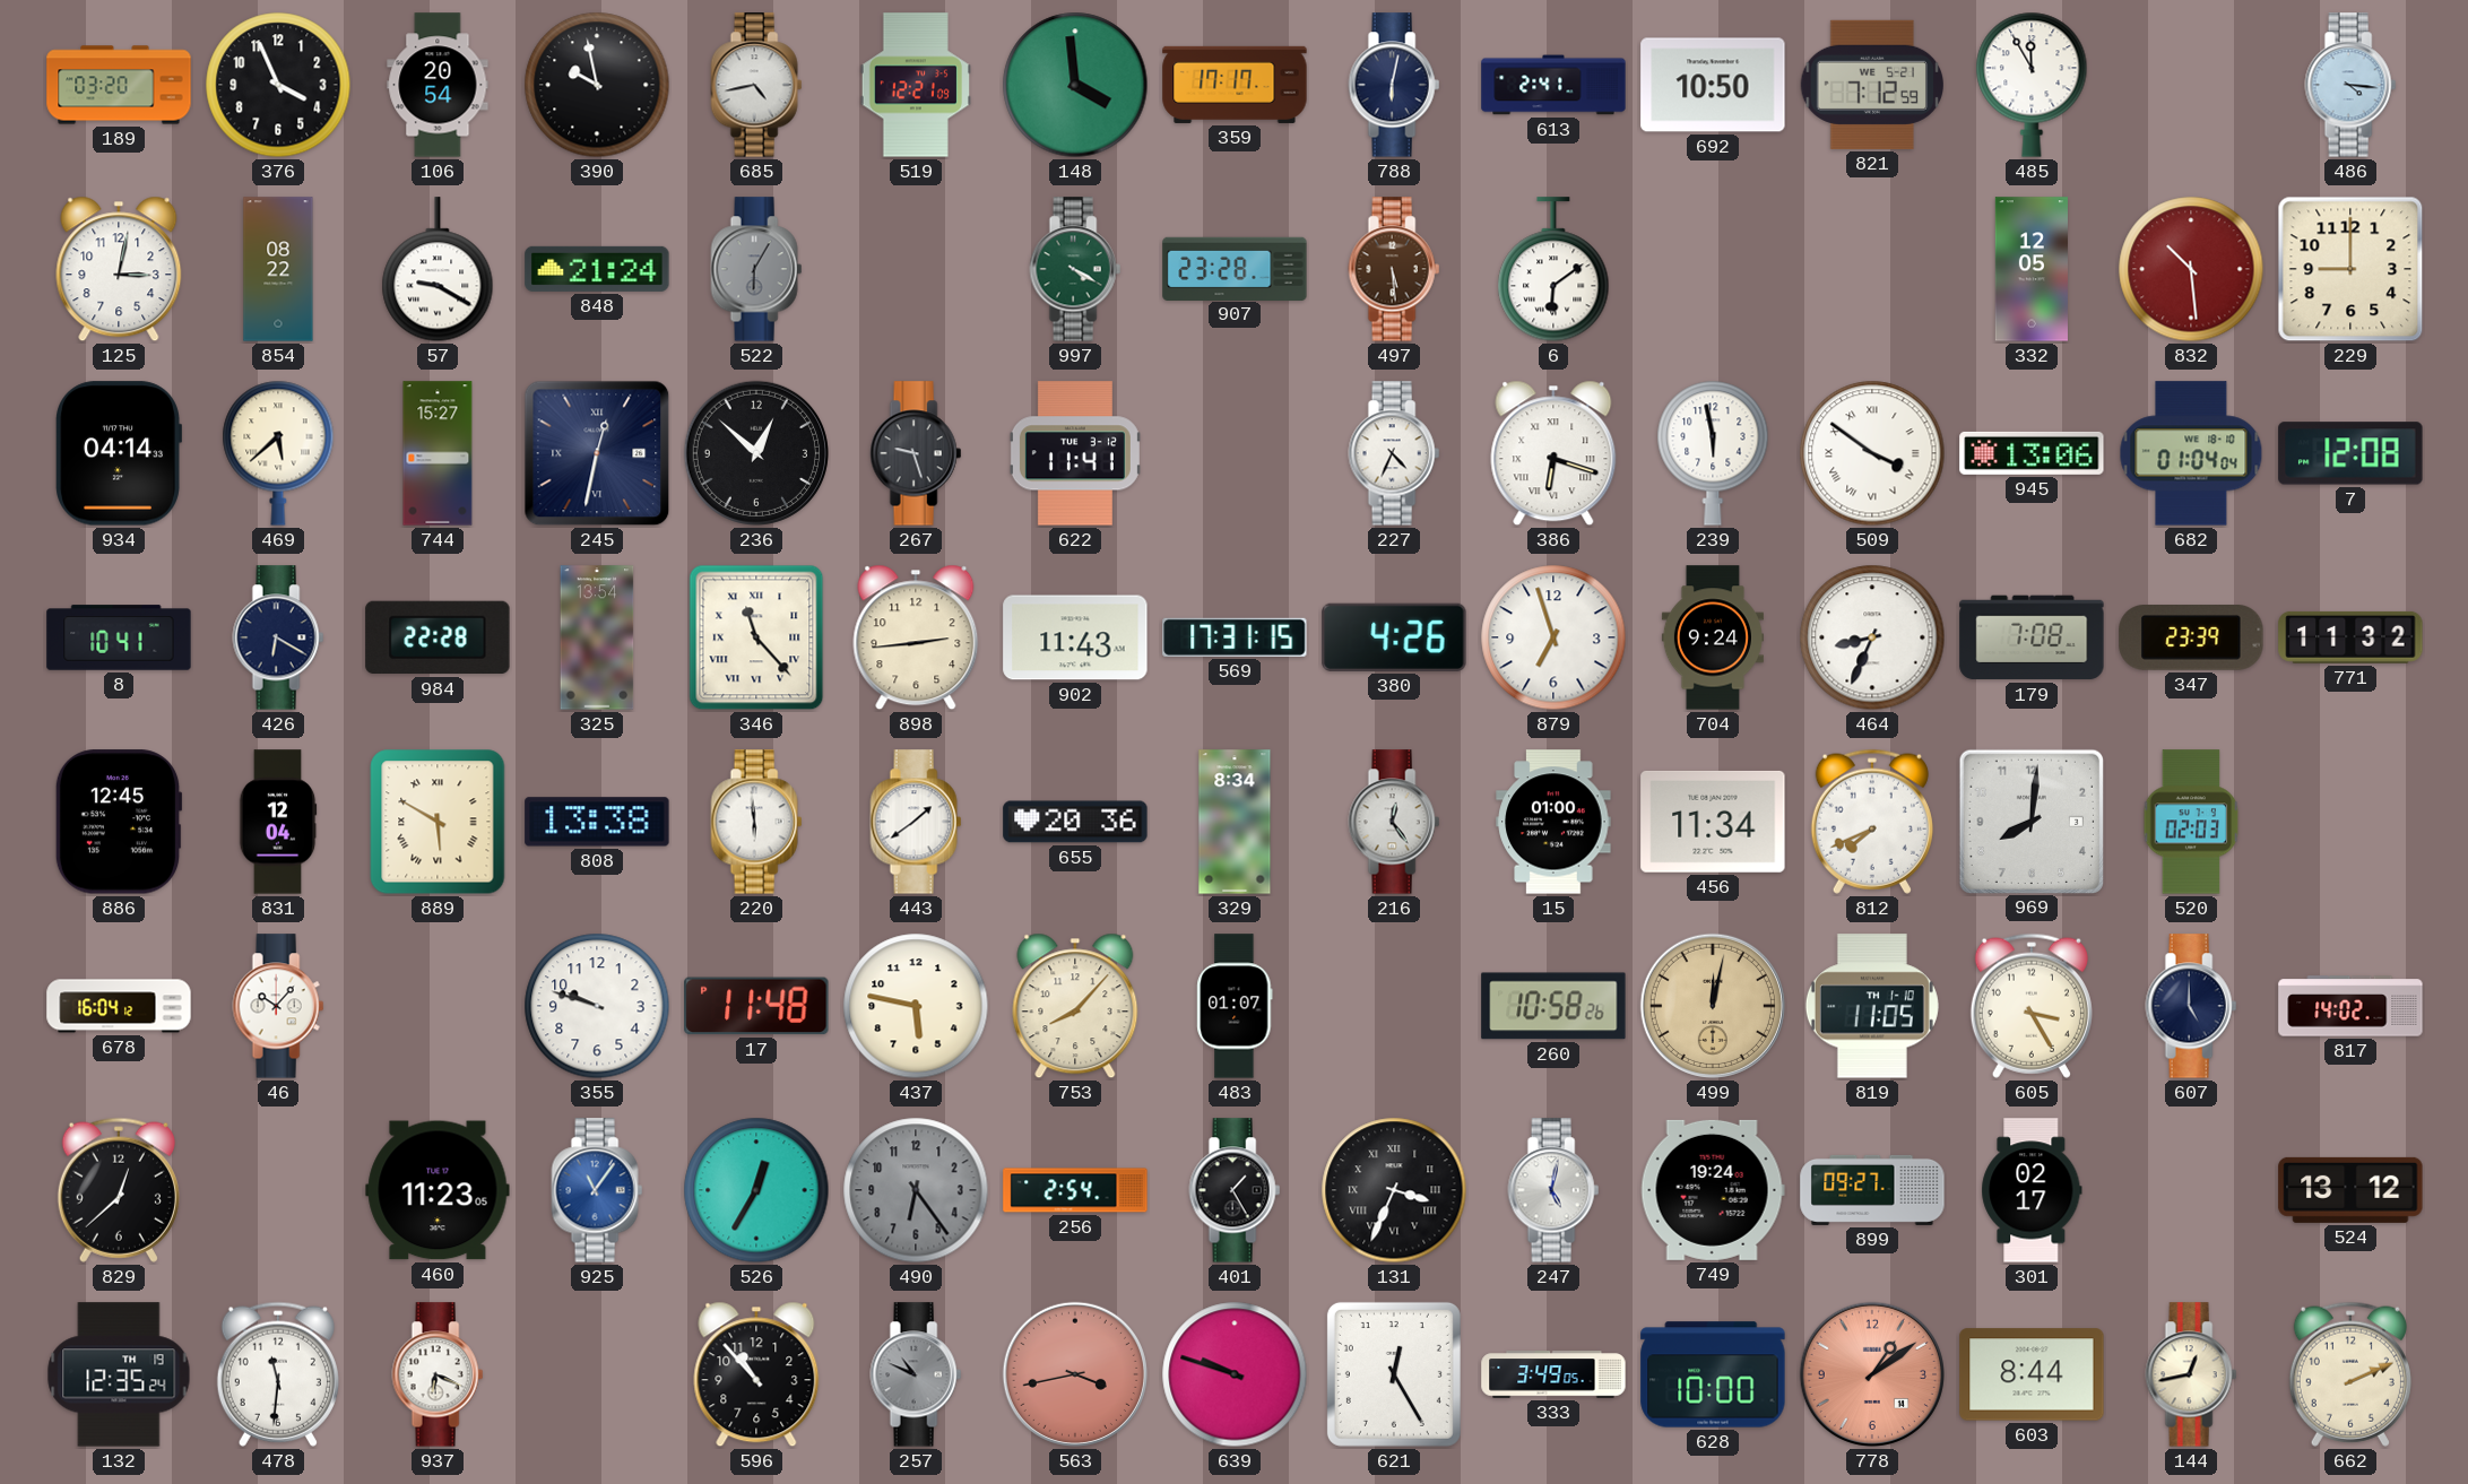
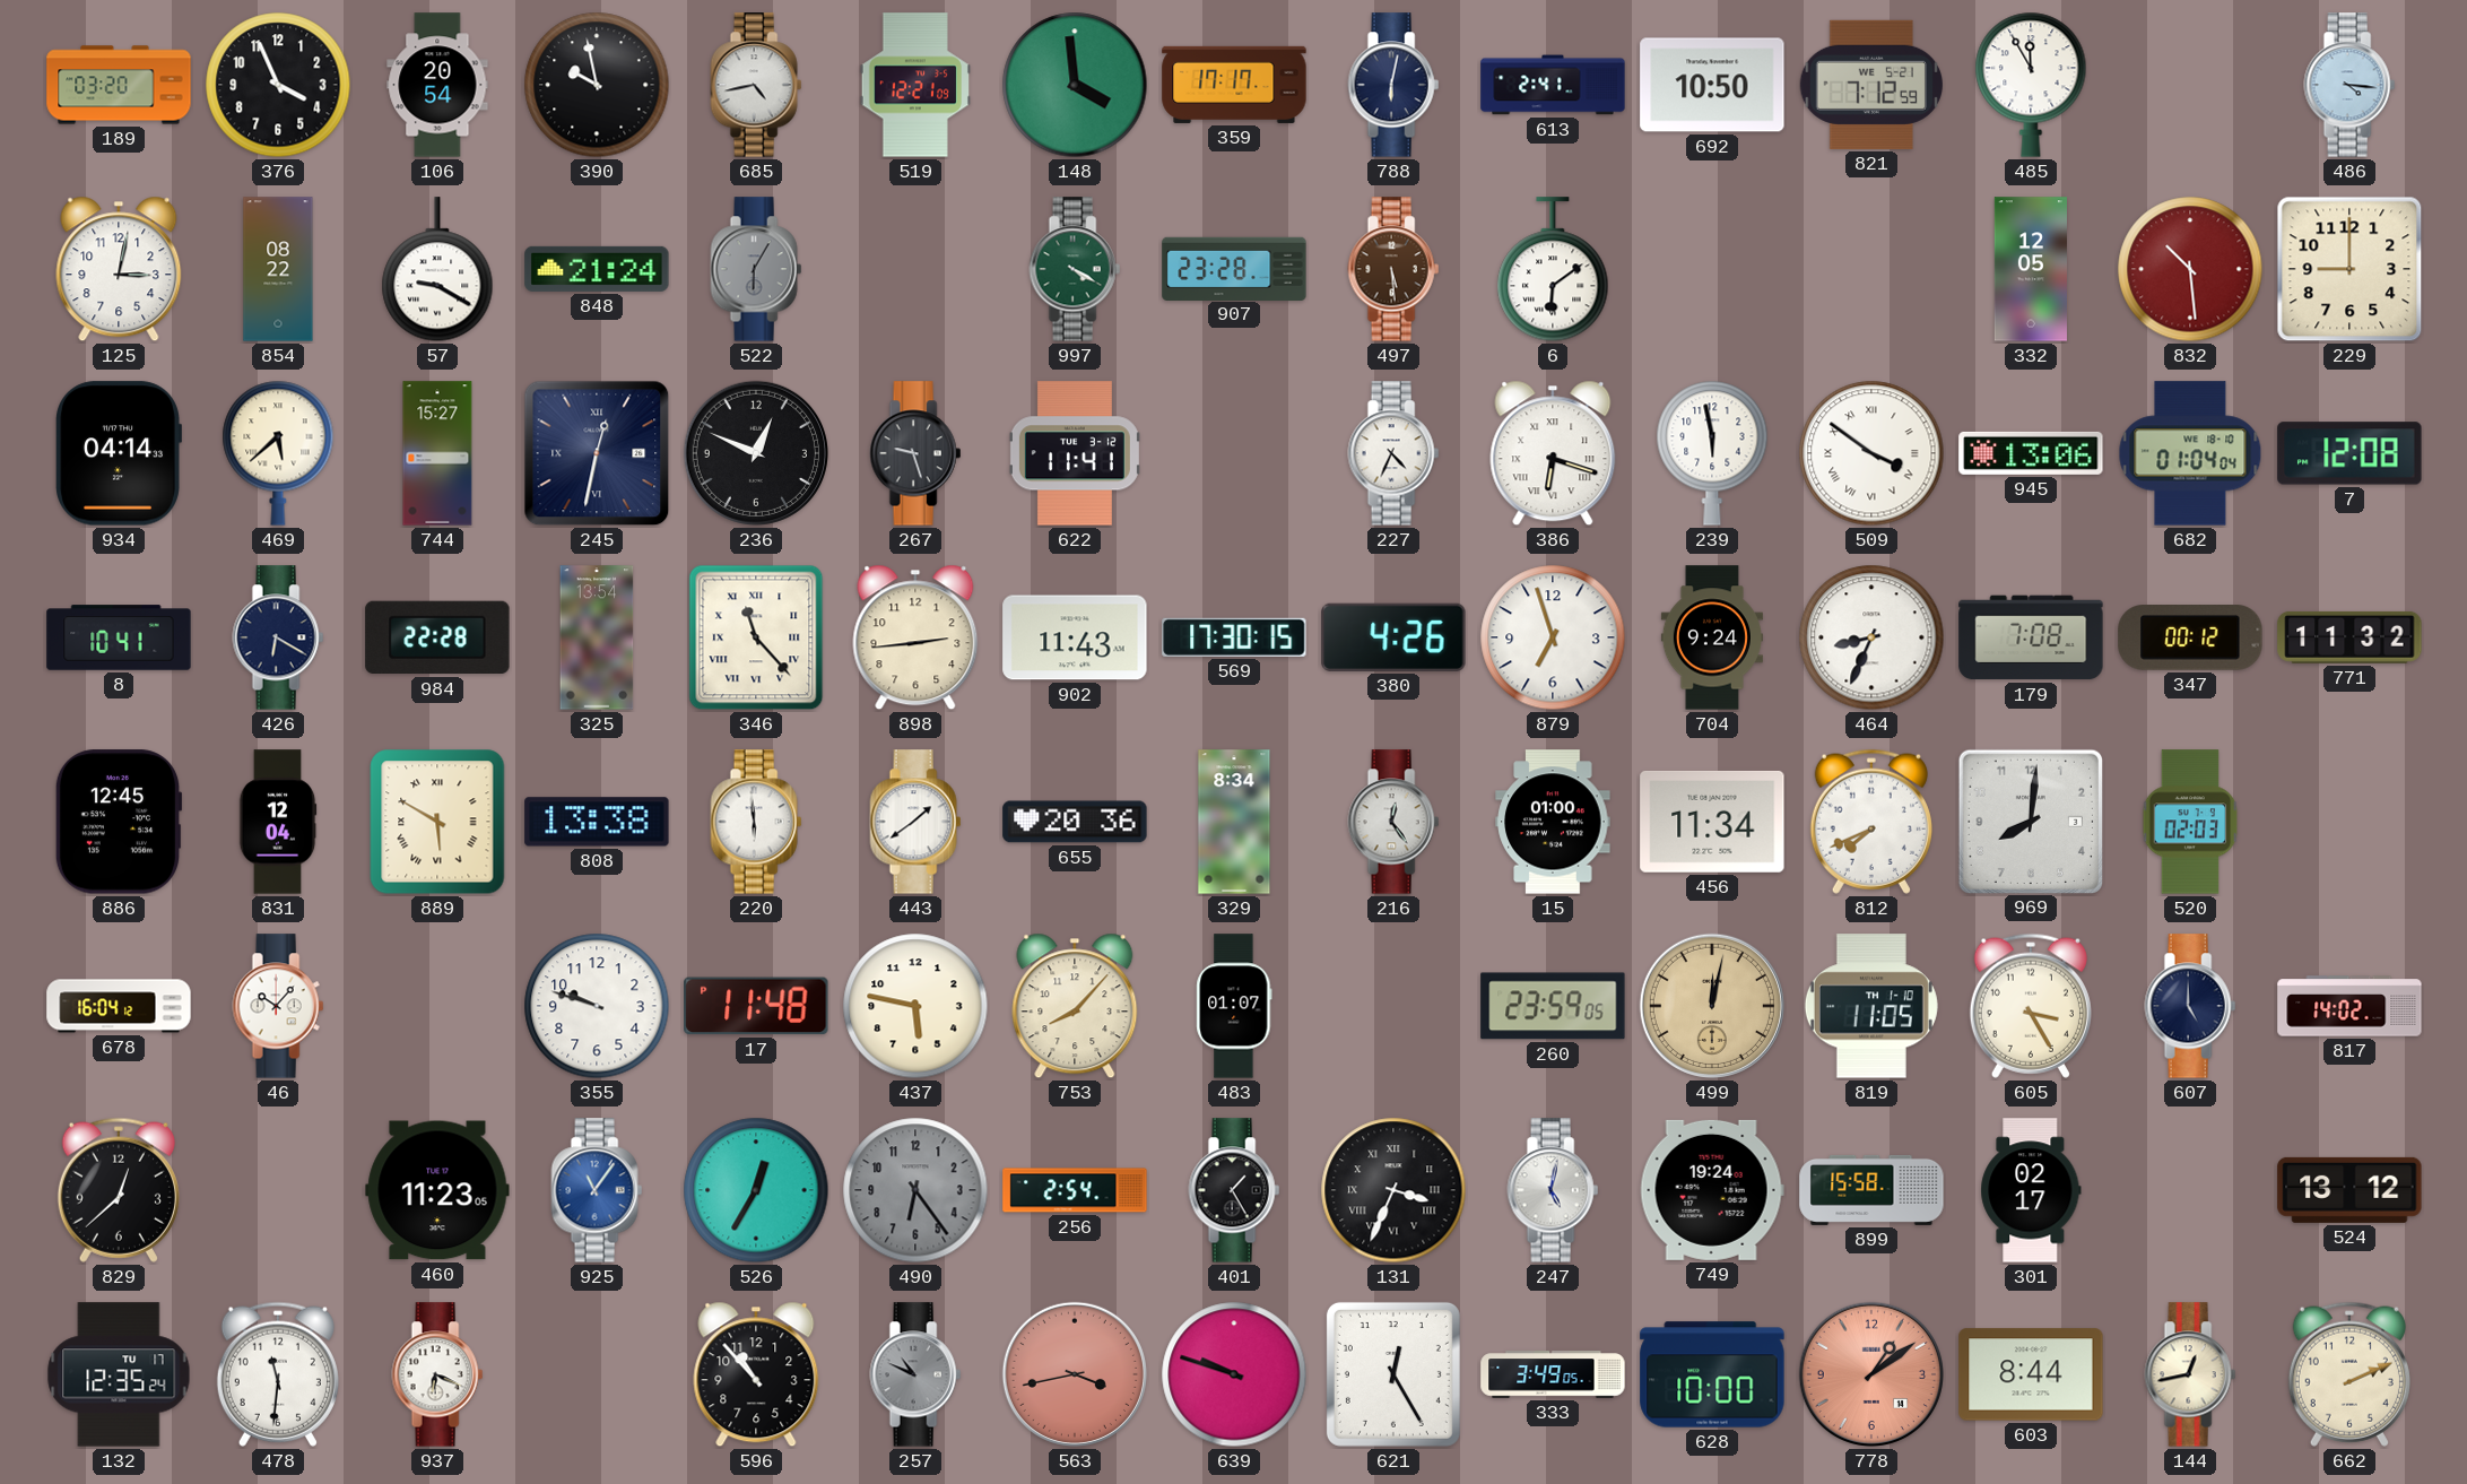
236: 12:52 -> 12:49 (756, 453)
569: 17:31 -> 17:30 (1234, 637)
347: 23:39 -> 00:12 (2190, 639)
260: 10:58 -> 23:59 (1553, 1006)
899: 09:27 -> 15:58 (1871, 1190)
132 date: TH 19 -> TU 17 (119, 1374)
